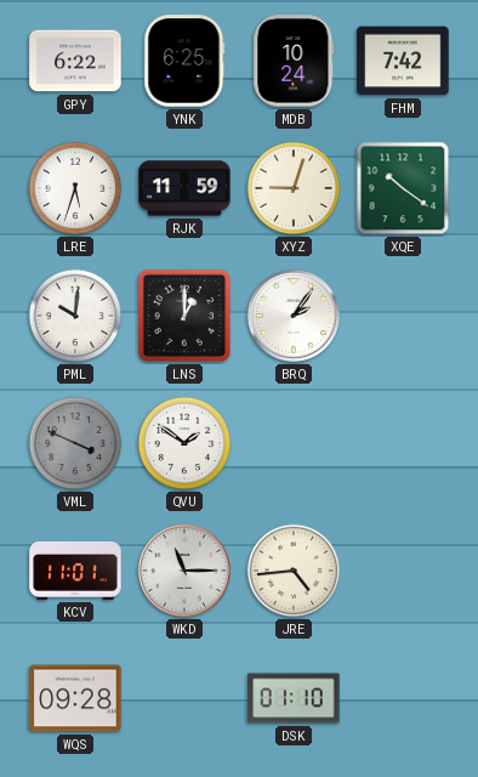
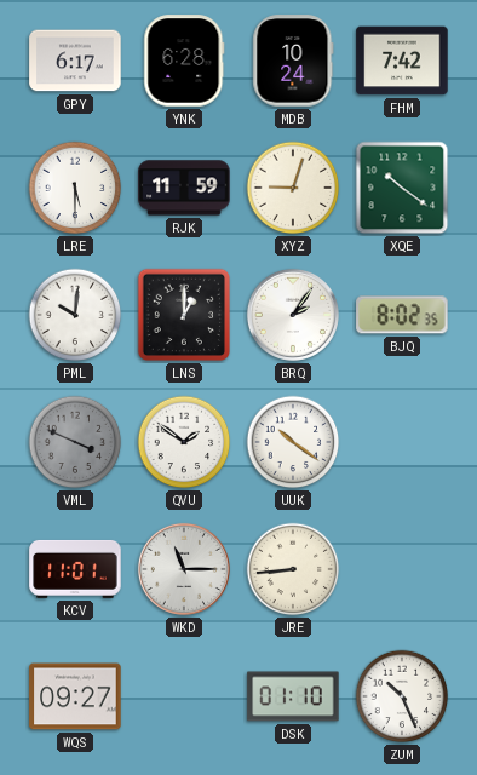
GPY: 6:22 -> 6:17 (75, 61)
YNK: 6:25 -> 6:28 (184, 61)
LRE: 5:33 -> 5:30 (75, 188)
BJQ: none -> 8:02 (402, 315)
UUK: none -> 10:21 (293, 442)
JRE: 4:44 -> 8:44 (293, 569)
WQS: 09:28 -> 09:27 (75, 696)
ZUM: none -> 10:26 (402, 696)
